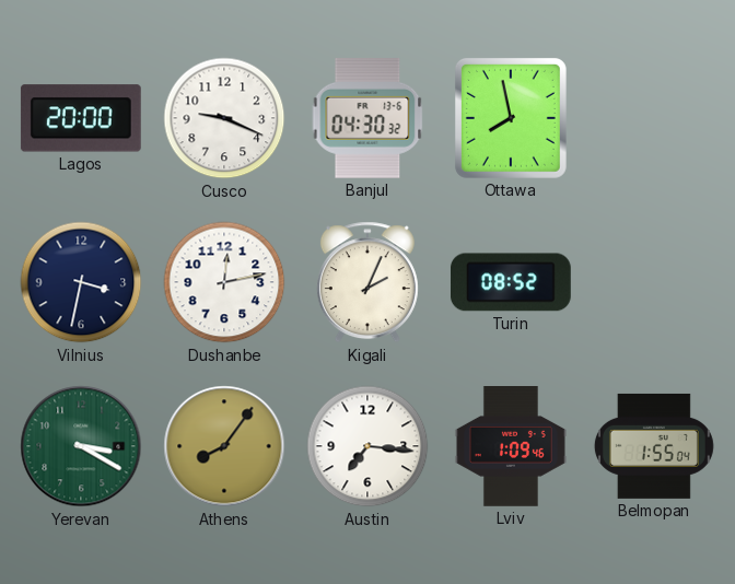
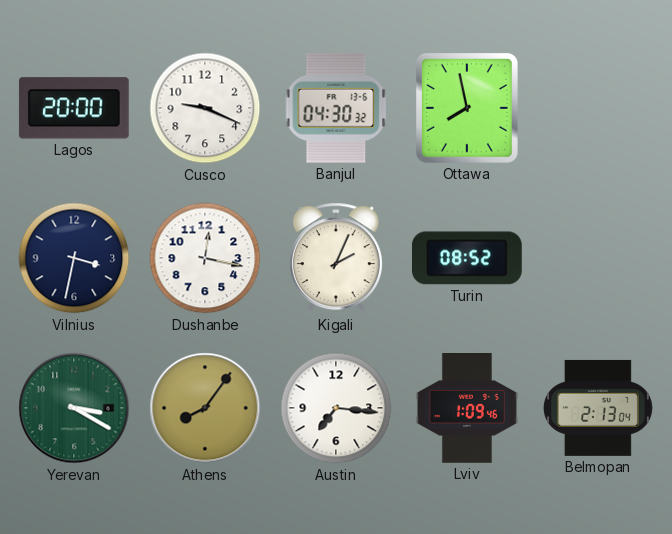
Dushanbe: 12:13 -> 12:17 (205, 258)
Belmopan: 1:55 -> 2:13 (598, 408)
